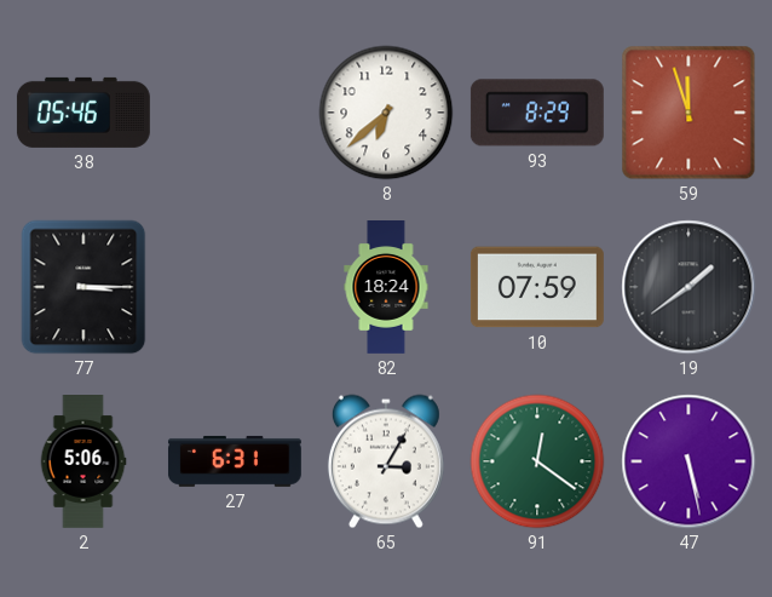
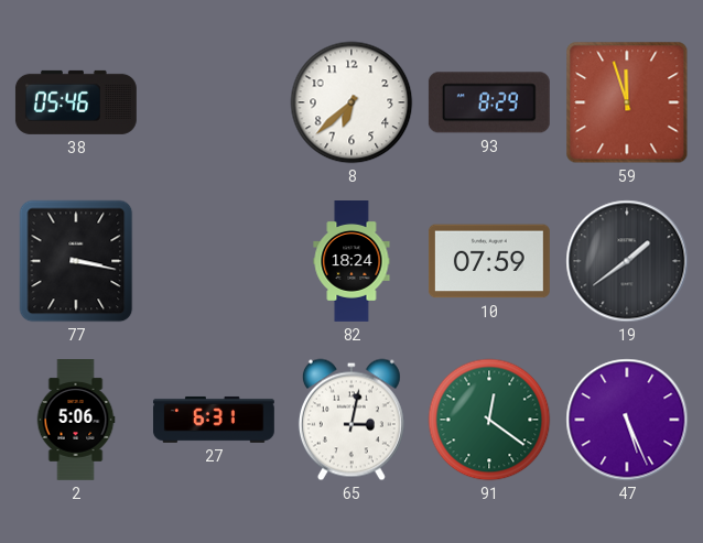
77: 3:15 -> 3:17 (76, 261)
65: 3:05 -> 3:02 (351, 420)
47: 5:28 -> 5:26 (627, 420)
